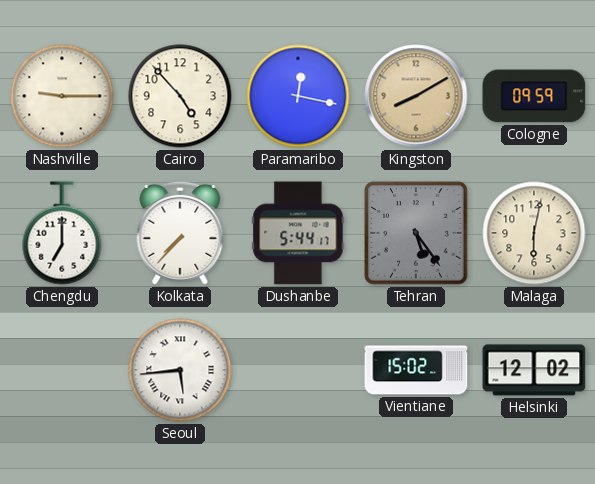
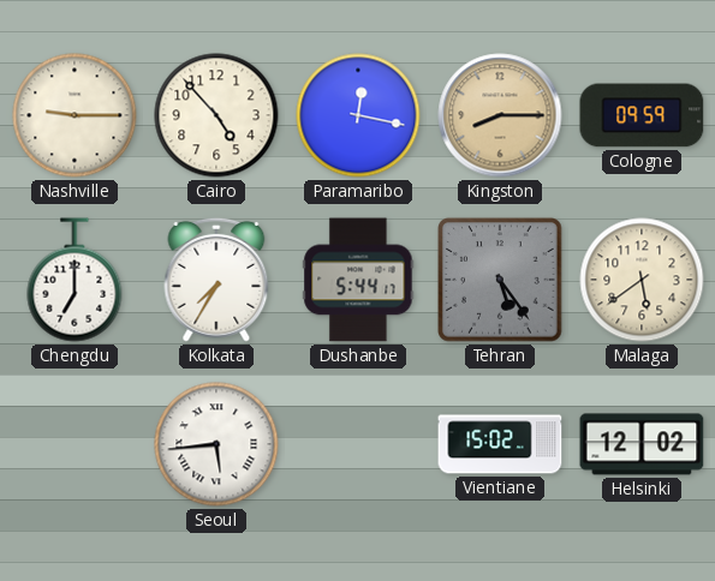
Kingston: 8:10 -> 8:15 (500, 115)
Kolkata: 7:37 -> 7:35 (216, 280)
Malaga: 6:02 -> 5:39 (642, 280)
